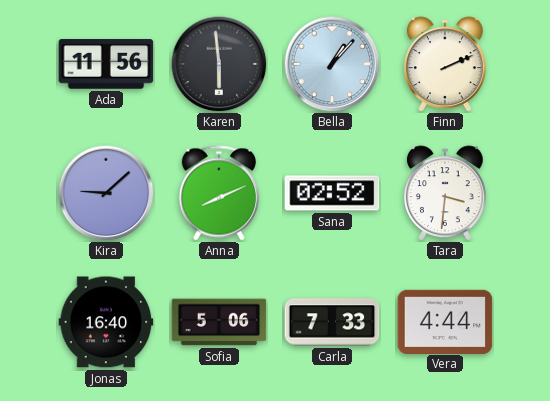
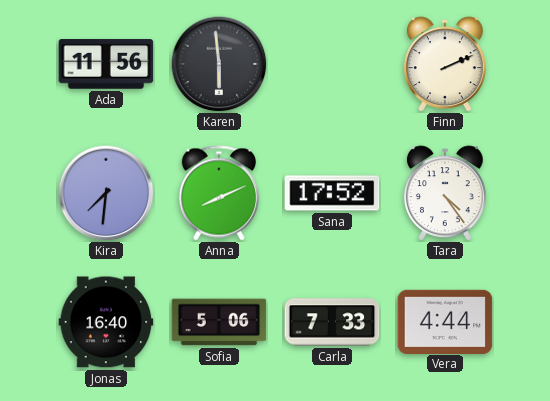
Bella: 1:07 -> none (332, 64)
Kira: 9:08 -> 7:31 (106, 193)
Sana: 02:52 -> 17:52 (332, 193)
Tara: 3:31 -> 4:24 (445, 193)
